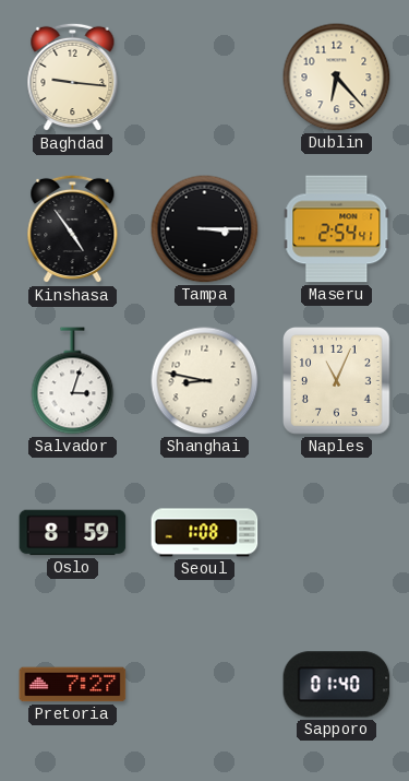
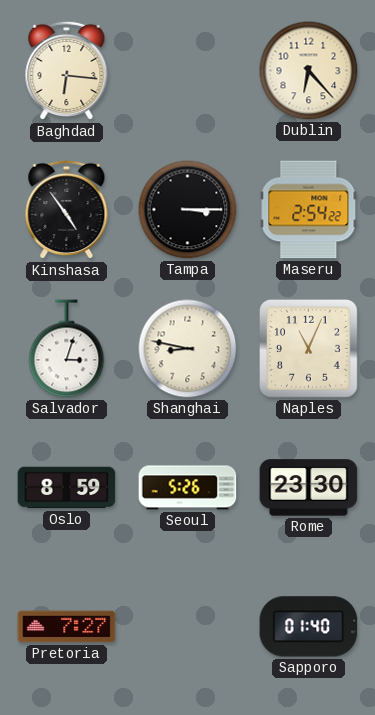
Baghdad: 9:16 -> 6:16 (67, 71)
Maseru: 2:54:41 -> 2:54:22 (309, 210)
Seoul: 1:08 -> 5:26 (188, 488)
Rome: none -> 23:30 (309, 488)
